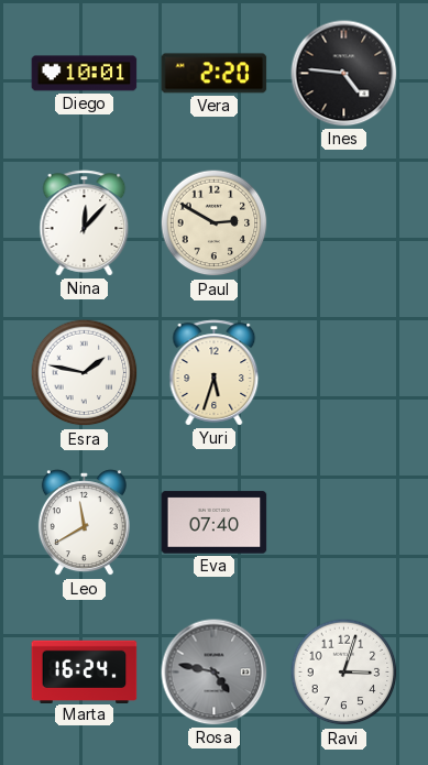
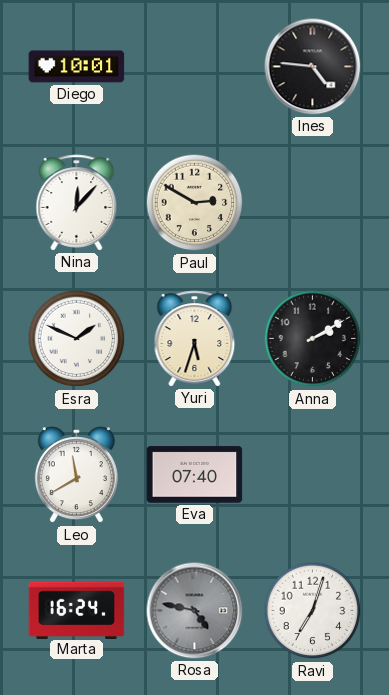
Vera: 2:20 -> none (215, 74)
Esra: 1:47 -> 1:49 (77, 339)
Anna: none -> 2:10 (313, 339)
Ravi: 3:03 -> 7:03 (313, 611)
